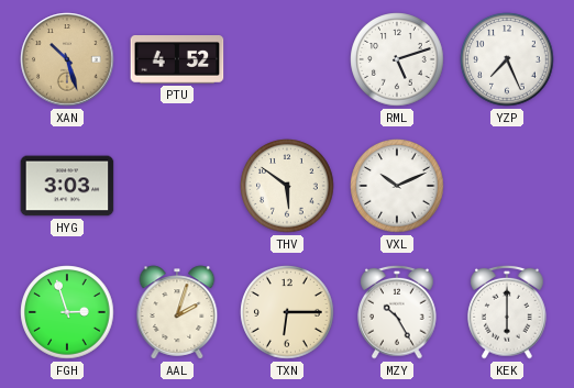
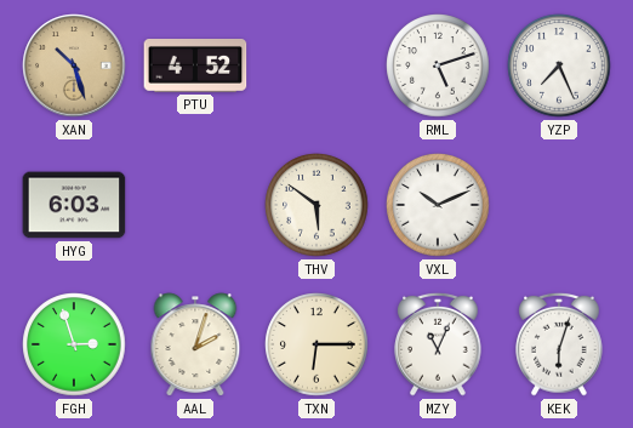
HYG: 3:03 -> 6:03 (74, 205)
MZY: 10:25 -> 11:04 (438, 344)
KEK: 6:00 -> 6:03 (559, 344)
